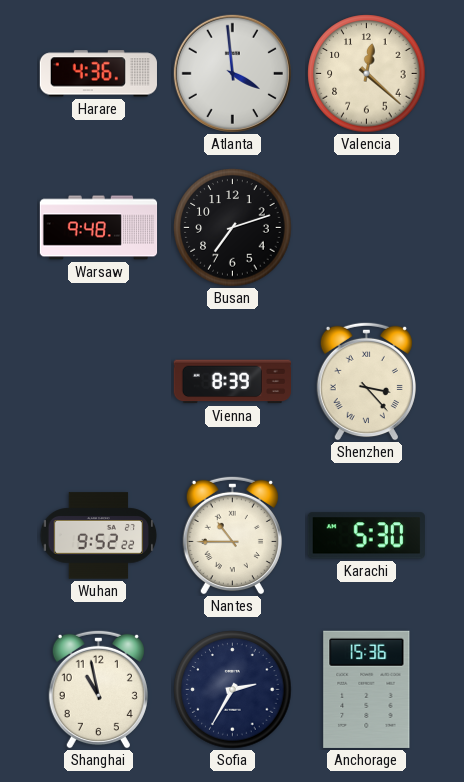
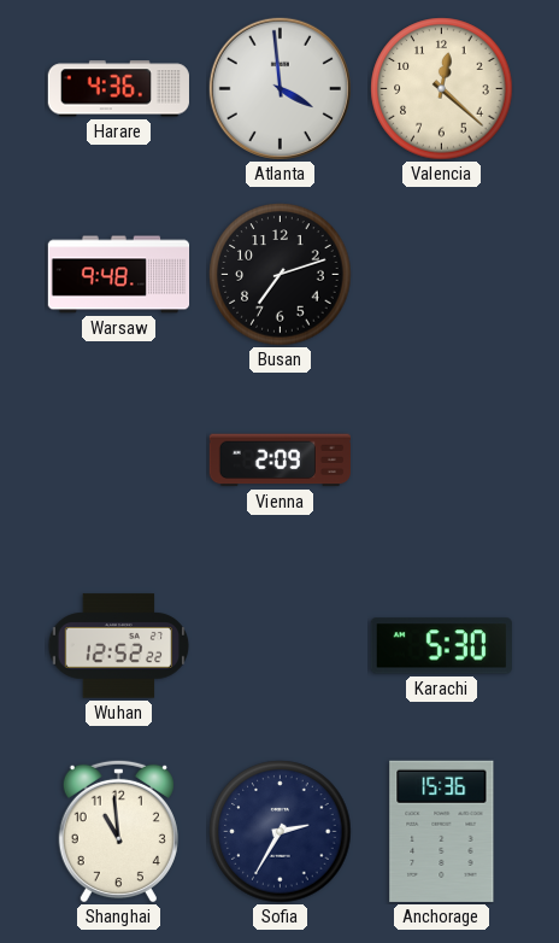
Vienna: 8:39 -> 2:09 (279, 461)
Shenzhen: 3:23 -> none (366, 381)
Wuhan: 9:52 -> 12:52 (119, 646)
Nantes: 10:45 -> none (232, 535)
Shanghai: 10:58 -> 10:59 (118, 831)
